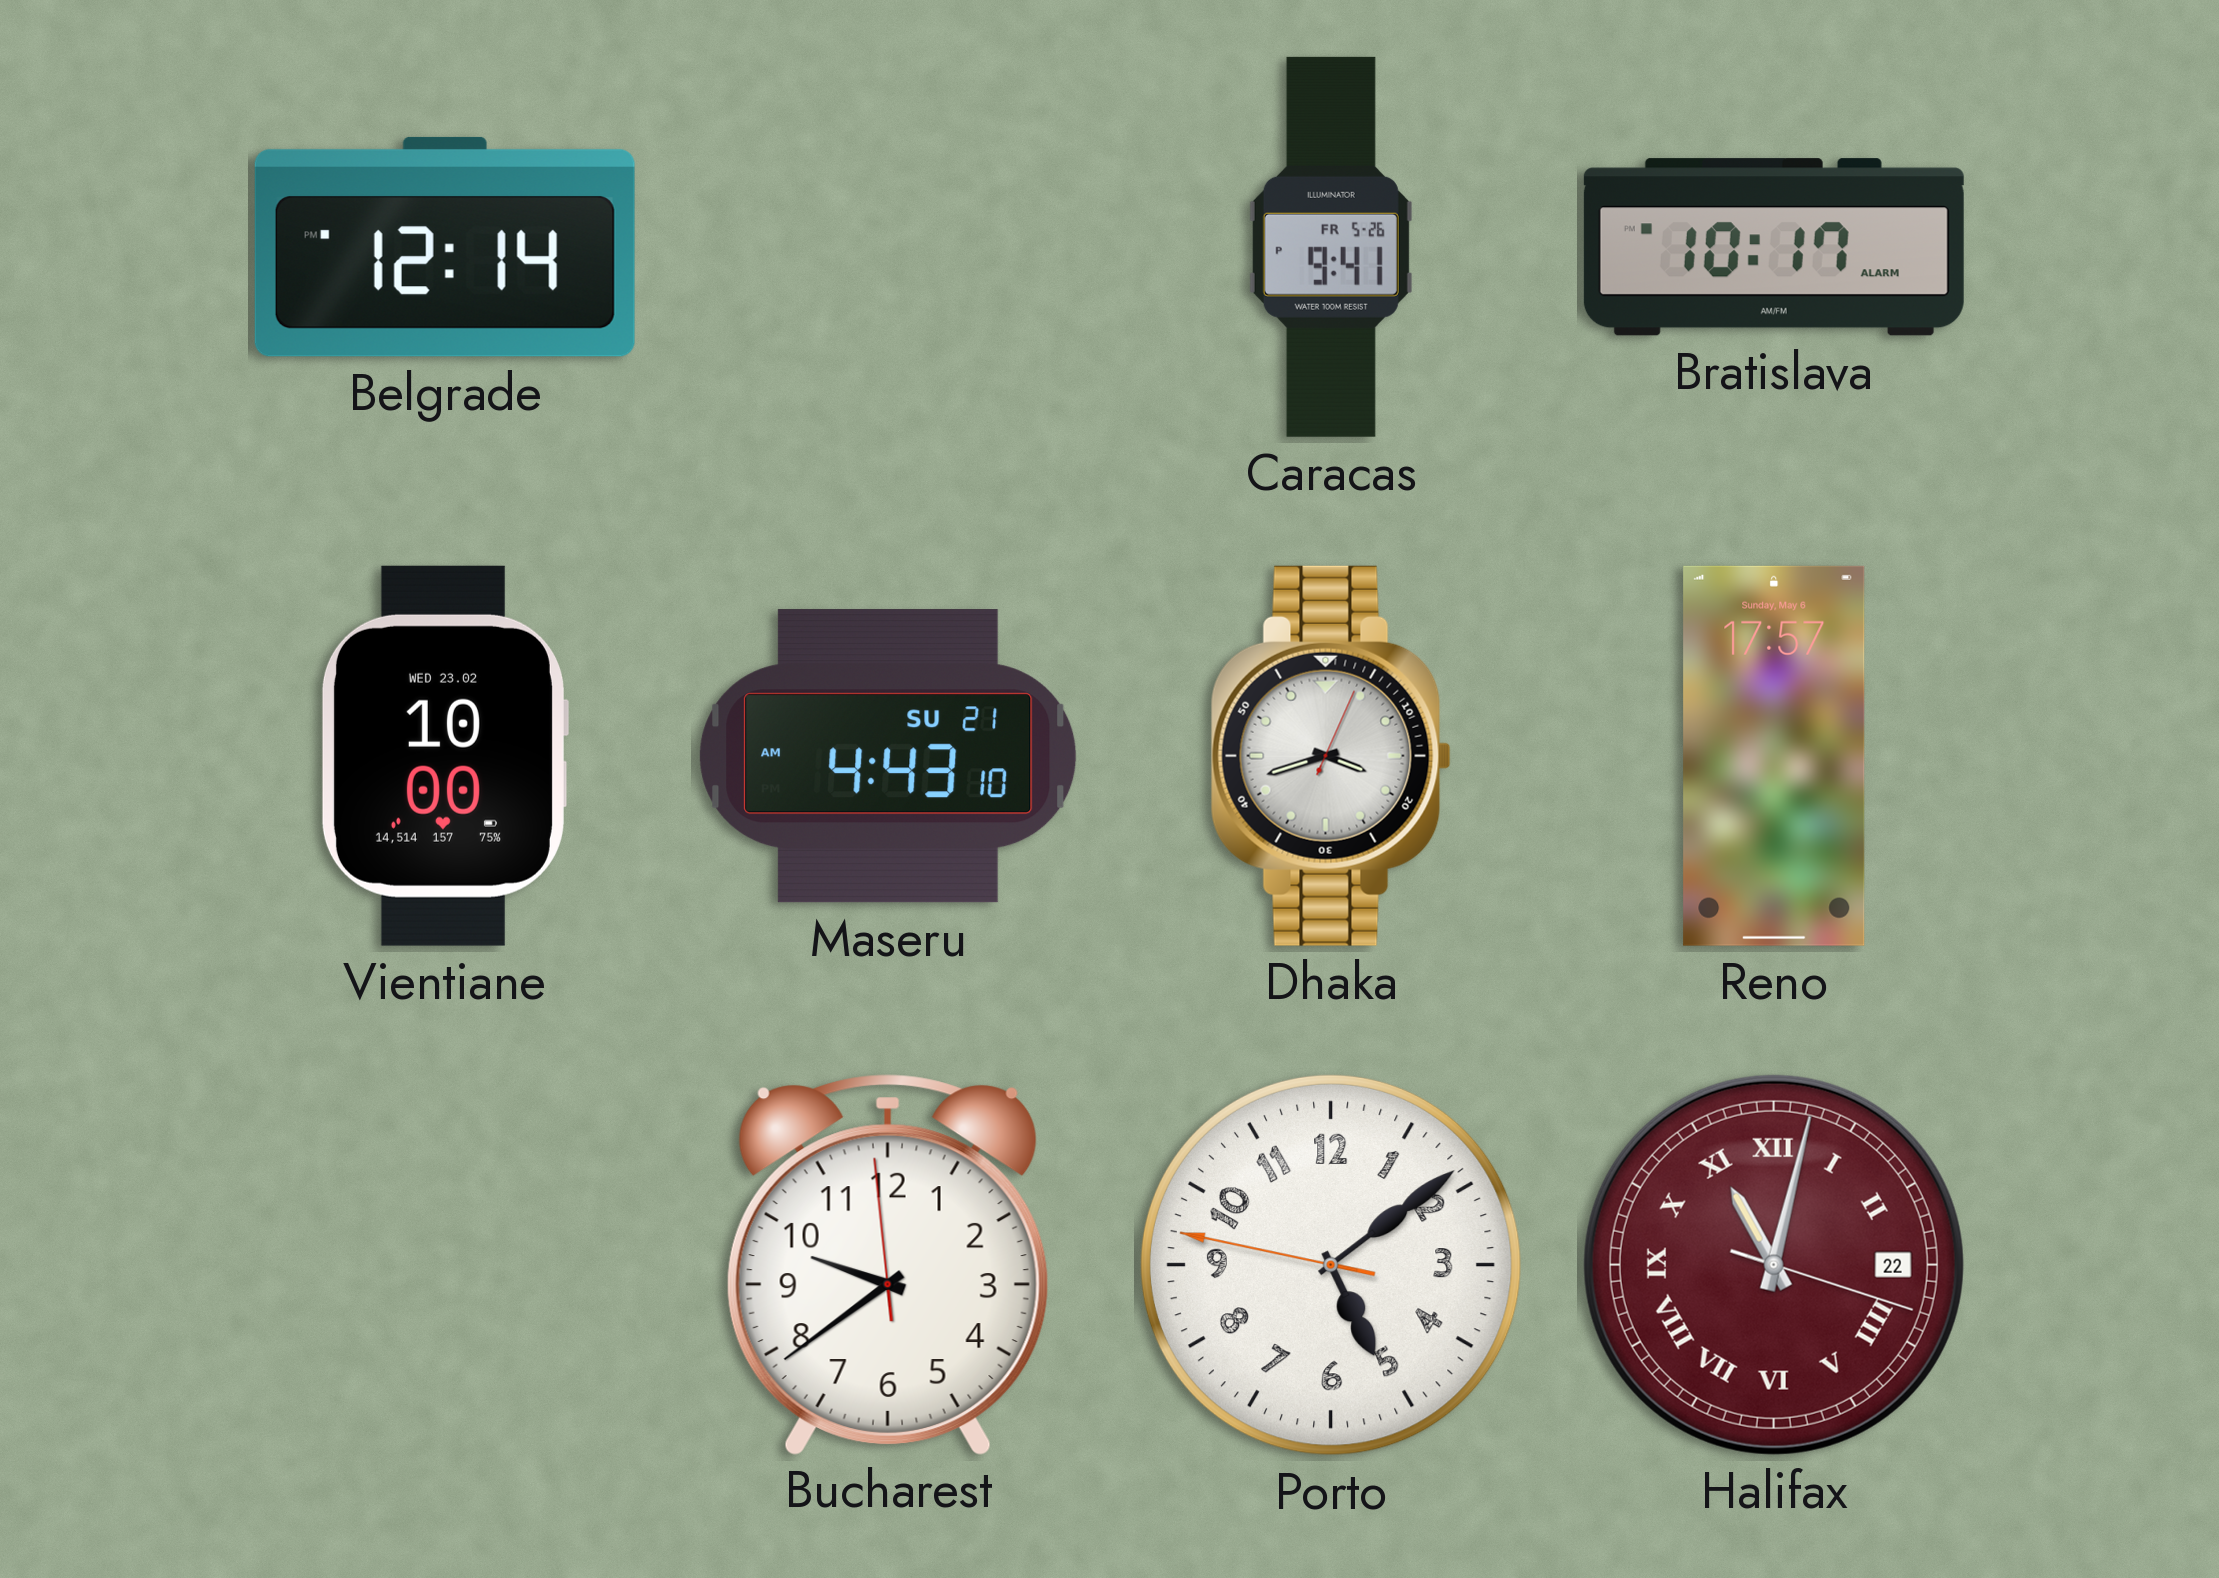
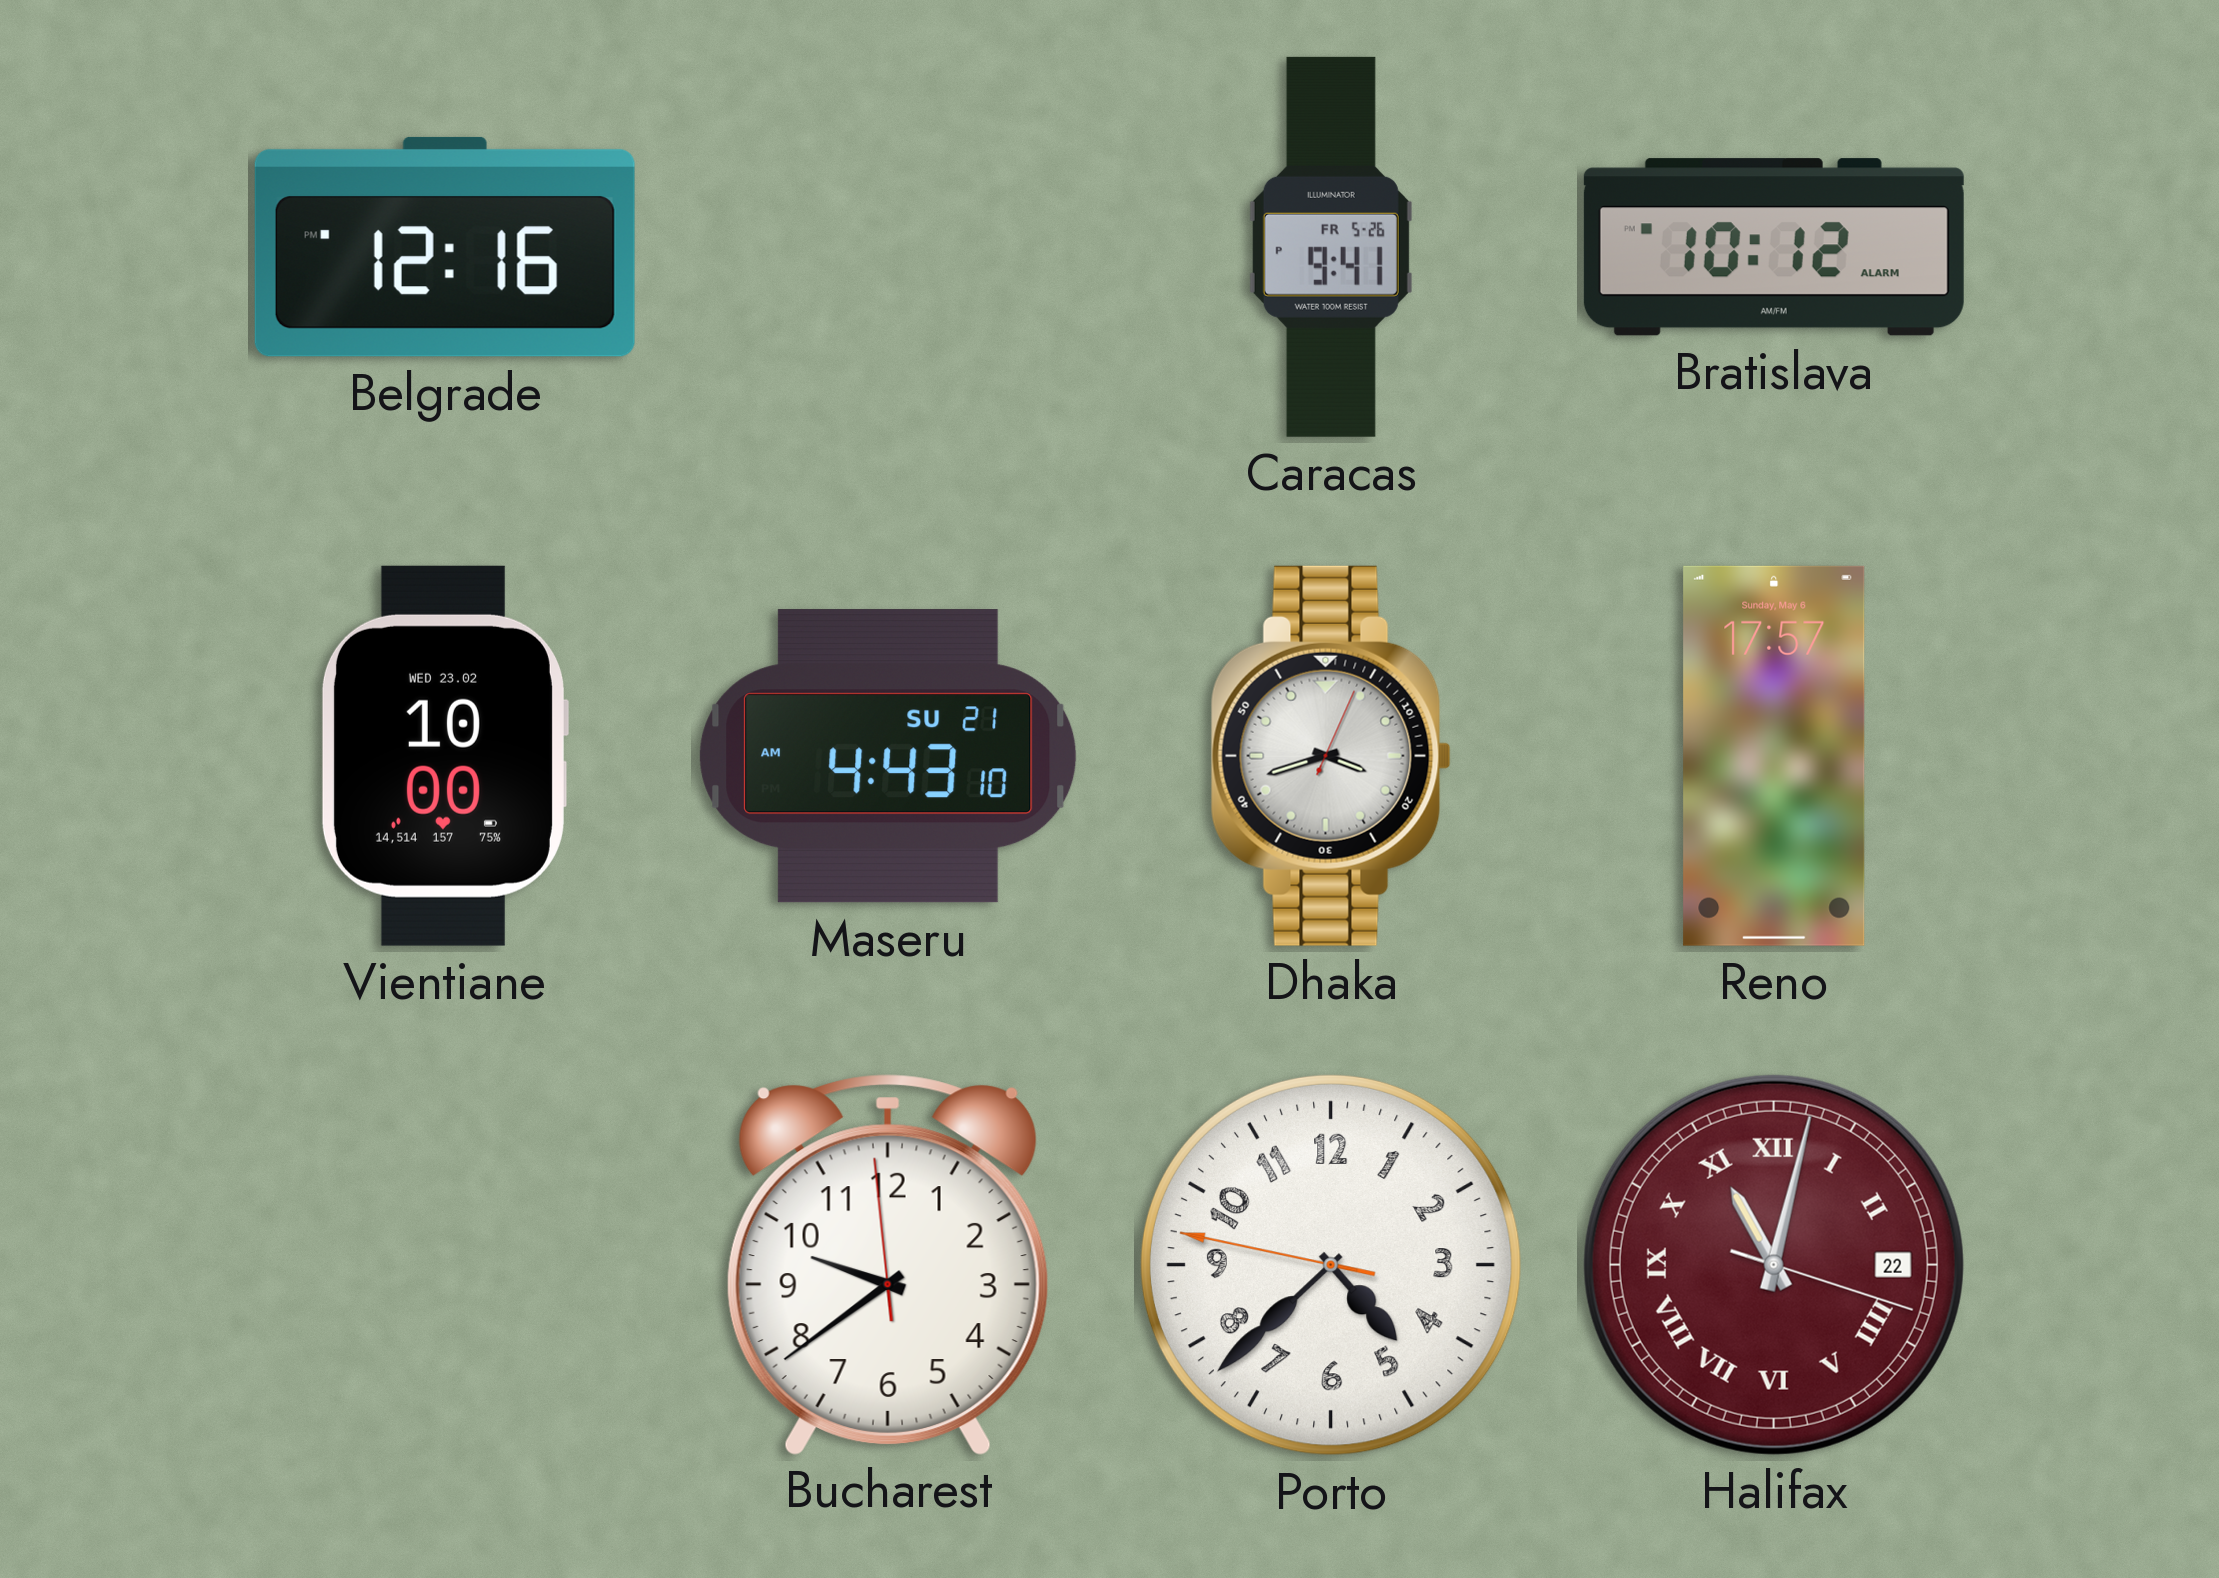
Belgrade: 12:14 -> 12:16 (445, 247)
Bratislava: 10:17 -> 10:12 (1774, 247)
Porto: 5:08 -> 4:37 (1331, 1265)
